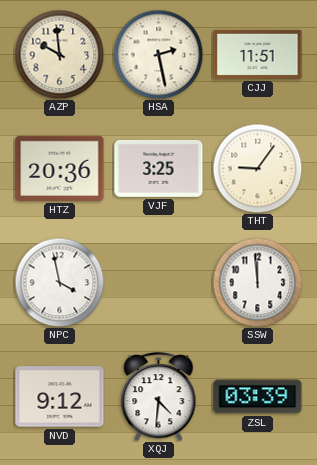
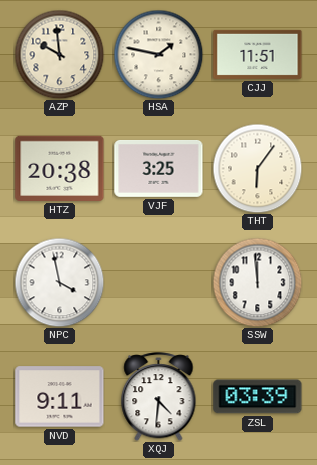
HSA: 2:28 -> 1:47 (158, 54)
HTZ: 20:36 -> 20:38 (60, 168)
THT: 9:06 -> 6:06 (257, 168)
NVD: 9:12 -> 9:11 (60, 397)
